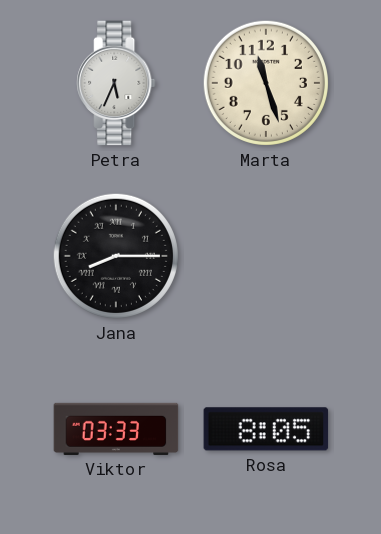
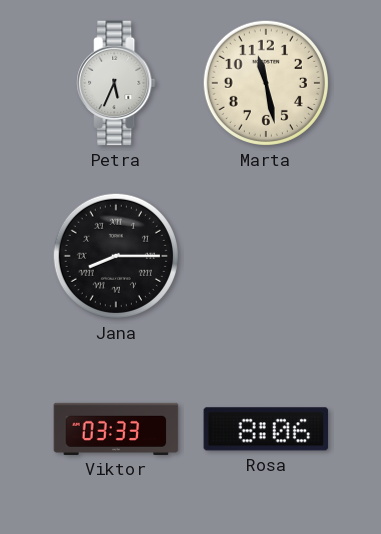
Marta: 11:27 -> 11:28 (266, 83)
Rosa: 8:05 -> 8:06 (266, 429)
